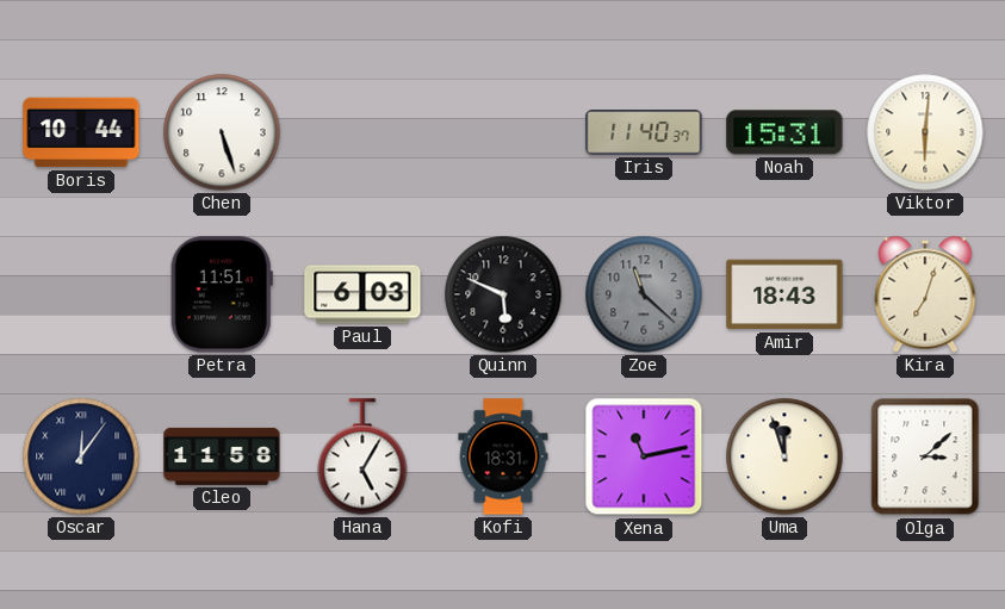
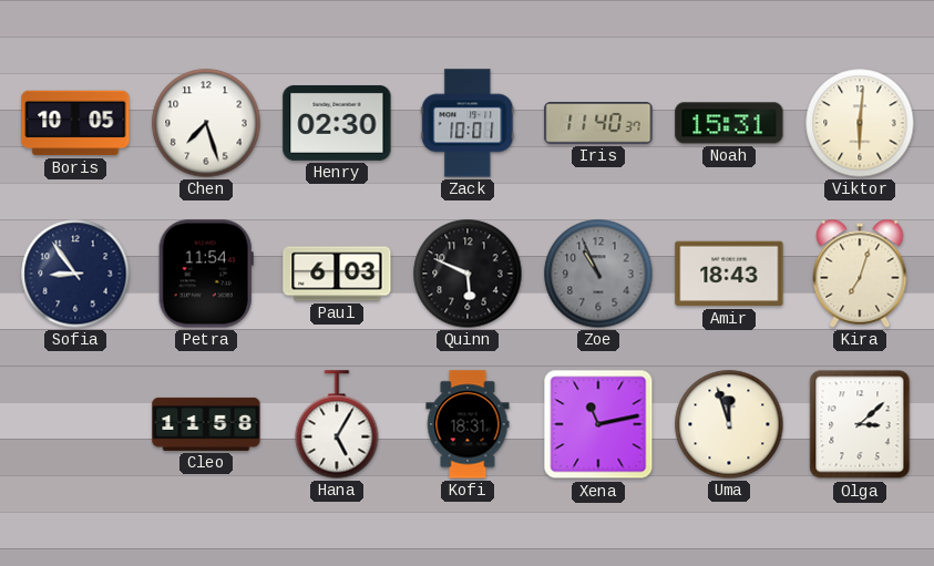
Boris: 10:44 -> 10:05 (75, 123)
Chen: 5:27 -> 7:27 (206, 123)
Henry: none -> 02:30 (337, 123)
Zack: none -> 10:01 (468, 123)
Sofia: none -> 8:54 (75, 274)
Petra: 11:51 -> 11:54 (206, 274)
Zoe: 11:22 -> 10:56 (598, 274)
Oscar: 12:06 -> none (81, 456)
